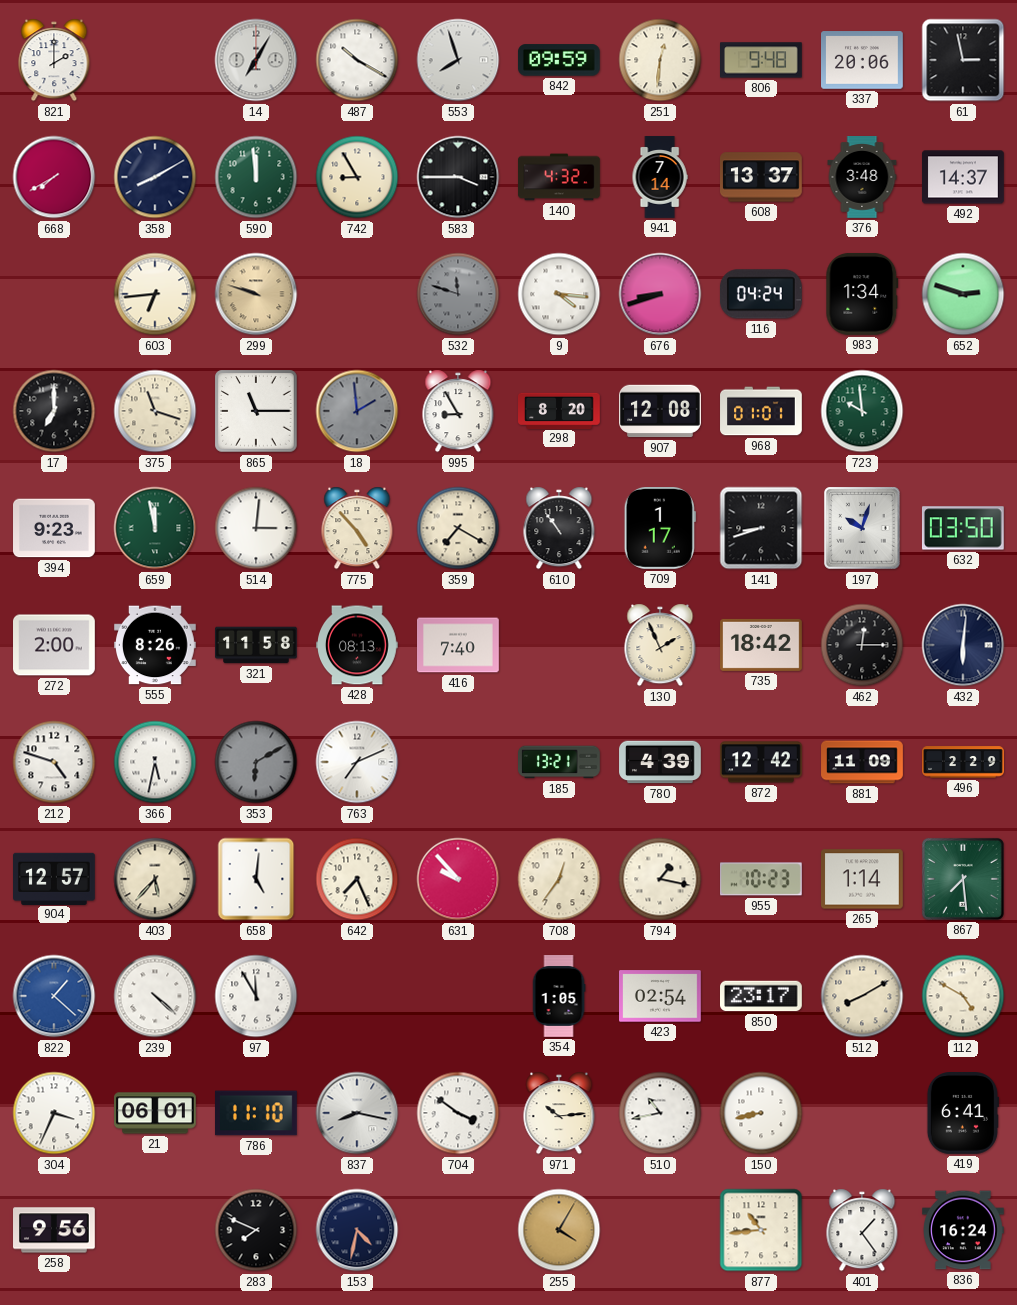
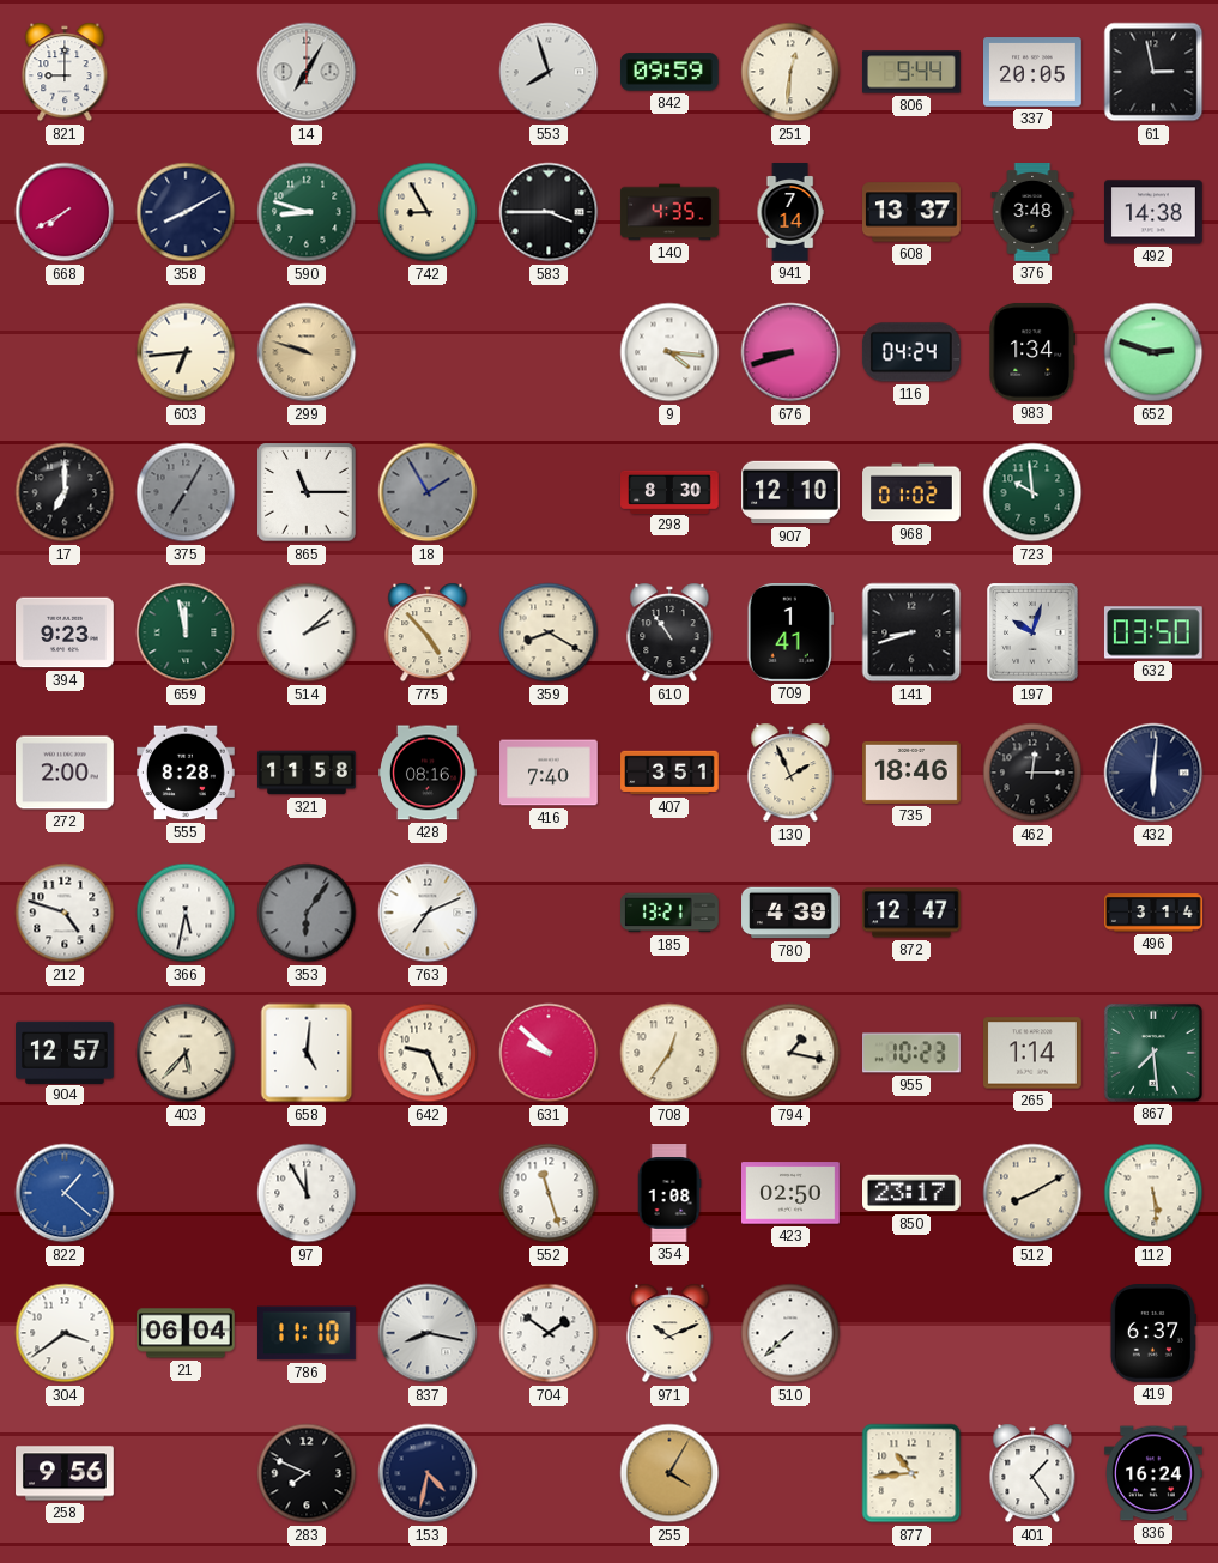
821: 2:00 -> 9:00 (65, 72)
487: 10:20 -> none (357, 60)
806: 9:48 -> 9:44 (913, 72)
337: 20:06 -> 20:05 (1034, 72)
590: 11:59 -> 8:48 (307, 212)
140: 4:32 -> 4:35 (669, 212)
492: 14:37 -> 14:38 (1155, 212)
532: 11:48 -> none (458, 294)
375: 11:18 -> 7:05 (186, 492)
375 dial: cream -> grey (186, 492)
18: 1:59 -> 1:55 (428, 492)
995: 8:55 -> none (458, 411)
298: 8:20 -> 8:30 (669, 491)
907: 12:08 -> 12:10 (792, 492)
968: 01:01 -> 01:02 (911, 492)
514: 3:01 -> 2:08 (307, 632)
359: 7:20 -> 8:20 (549, 632)
709: 1:17 -> 1:41 (790, 634)
555: 8:26 -> 8:28 (187, 773)
428: 08:13 -> 08:16 (429, 773)
407: none -> 3:51 (669, 773)
735: 18:42 -> 18:46 (913, 773)
353: 6:10 -> 6:06 (307, 913)
872: 12:42 -> 12:47 (913, 913)
881: 11:09 -> none (862, 762)
496: 2:29 -> 3:14 (1153, 913)
642: 7:26 -> 9:26 (428, 1053)
631: 9:53 -> 9:52 (549, 1053)
239: 4:22 -> none (155, 996)
552: none -> 11:27 (549, 1193)
354: 1:05 -> 1:08 (669, 1193)
423: 02:54 -> 02:50 (792, 1193)
112: 4:50 -> 5:29 (1153, 1193)
304: 3:34 -> 3:39 (65, 1333)
21: 06:01 -> 06:04 (187, 1333)
704: 3:51 -> 1:51 (549, 1333)
971: 10:14 -> 10:11 (669, 1333)
510: 10:43 -> 7:38 (790, 1333)
150: 8:43 -> none (761, 1113)
419: 6:41 -> 6:37 (1153, 1334)
